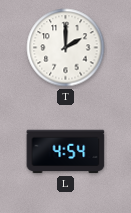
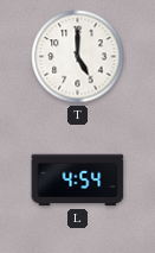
T: 2:00 -> 5:00 (78, 57)
